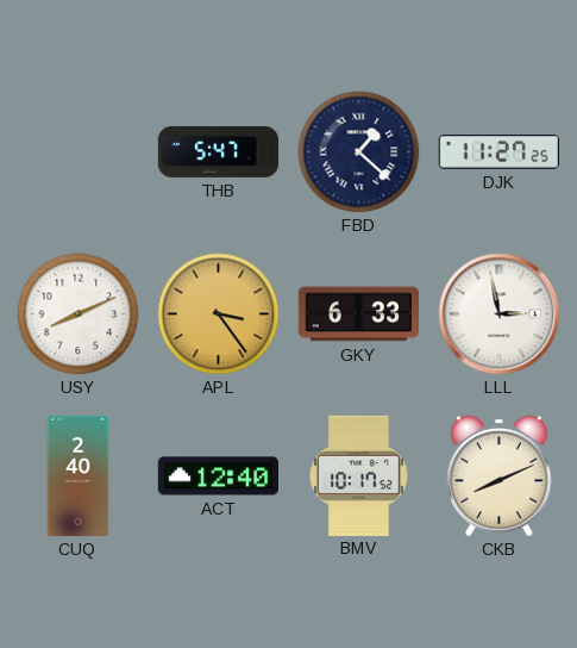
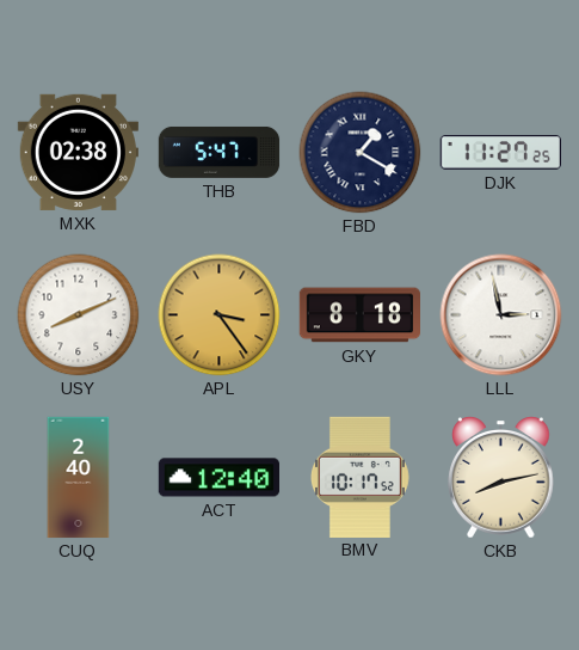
MXK: none -> 02:38 (78, 152)
FBD: 1:22 -> 1:20 (361, 153)
GKY: 6:33 -> 8:18 (359, 315)
CKB: 8:11 -> 8:13 (501, 478)
